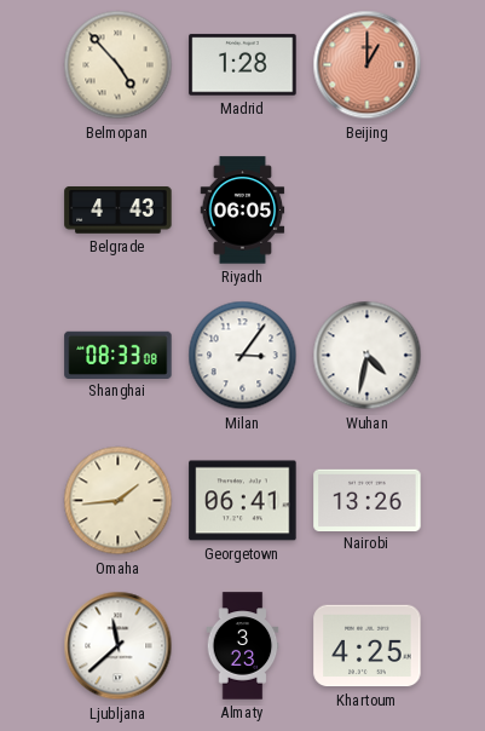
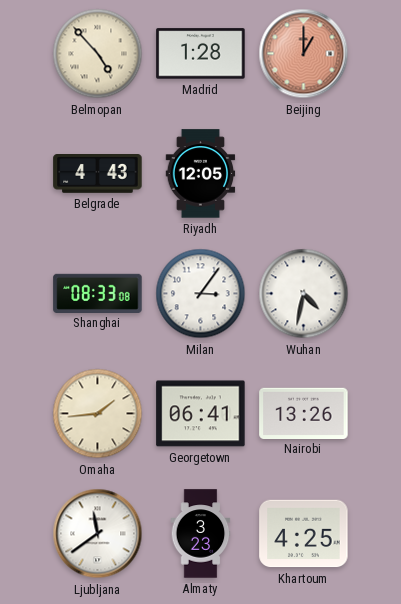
Riyadh: 06:05 -> 12:05 (201, 174)
Ljubljana: 11:38 -> 11:39 (98, 534)
